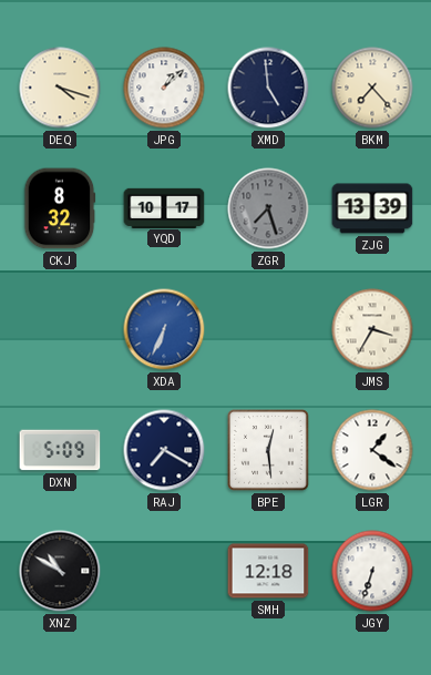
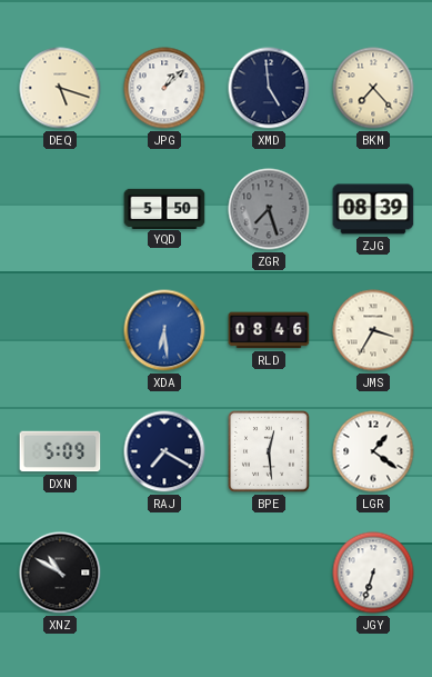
DEQ: 4:18 -> 5:18 (60, 88)
CKJ: 8:32 -> none (60, 208)
YQD: 10:17 -> 5:50 (164, 208)
ZJG: 13:39 -> 08:39 (373, 209)
XDA: 6:34 -> 6:29 (164, 330)
RLD: none -> 08:46 (269, 330)
SMH: 12:18 -> none (268, 571)
